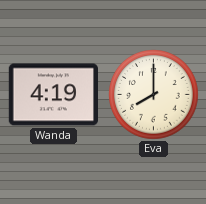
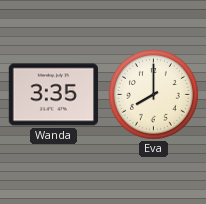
Wanda: 4:19 -> 3:35 (53, 95)
